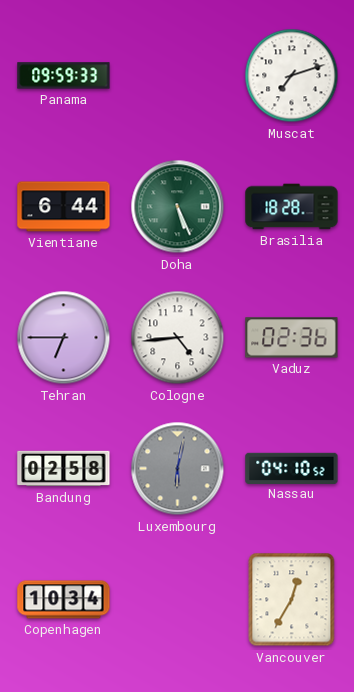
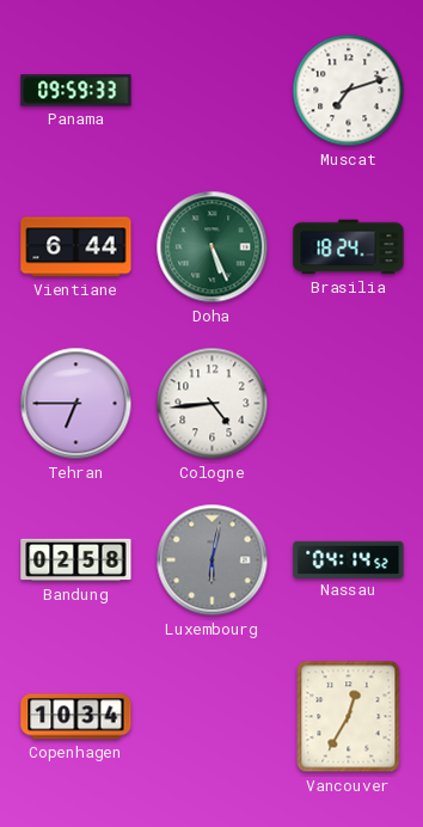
Brasilia: 18:28 -> 18:24 (349, 247)
Vaduz: 02:36 -> none (292, 338)
Nassau: 04:10 -> 04:14 (349, 559)
